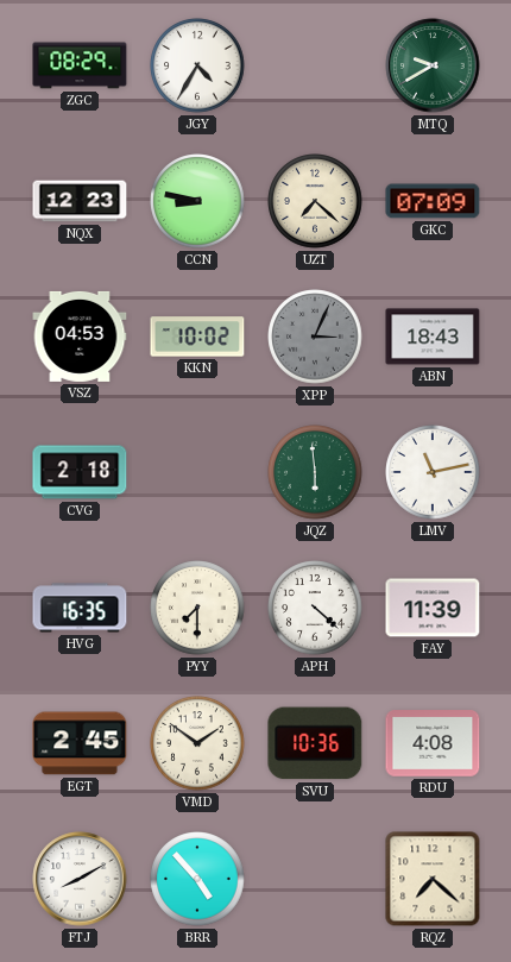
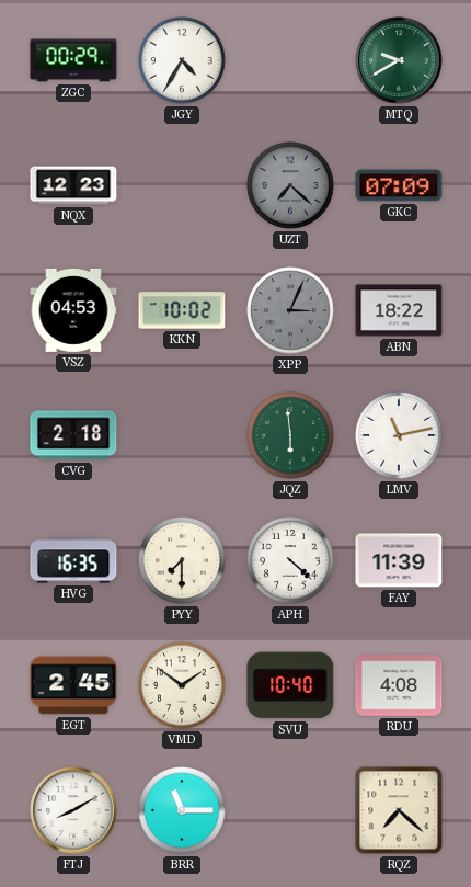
ZGC: 08:29 -> 00:29 (73, 60)
CCN: 8:47 -> none (197, 201)
UZT dial: cream -> grey (290, 185)
ABN: 18:43 -> 18:22 (399, 310)
SVU: 10:36 -> 10:40 (290, 685)
BRR: 4:53 -> 11:15 (182, 810)
